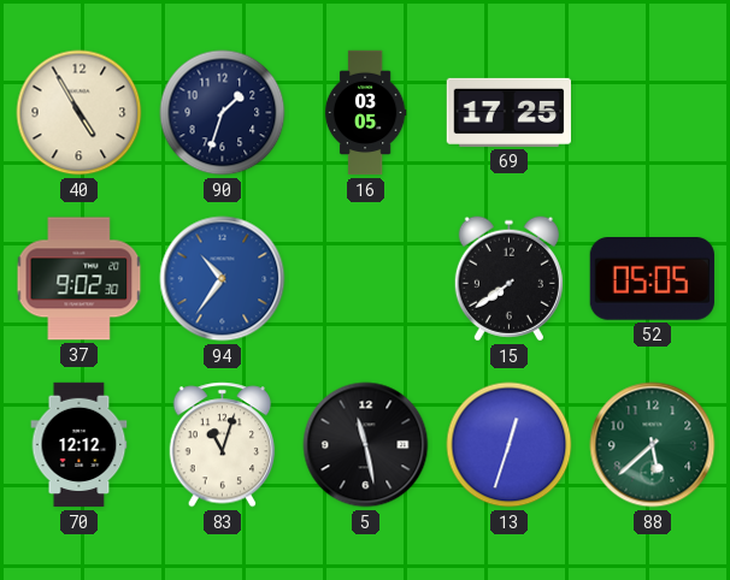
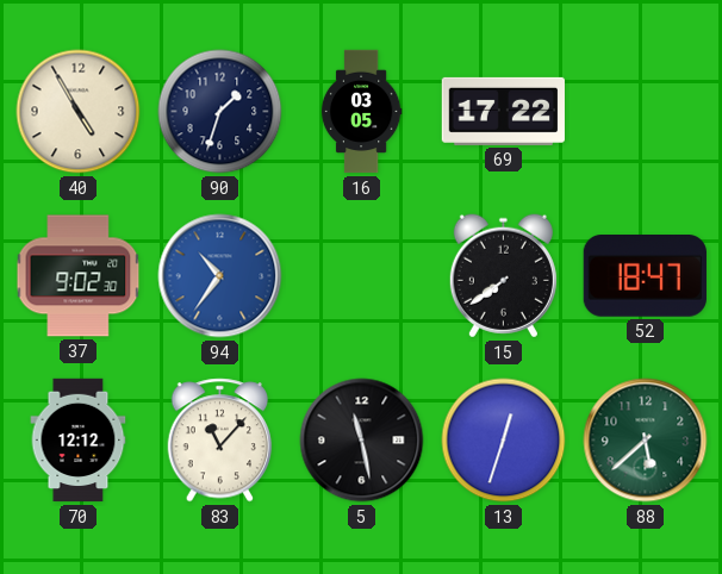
69: 17:25 -> 17:22 (503, 111)
52: 05:05 -> 18:47 (645, 276)
83: 11:03 -> 11:07 (220, 441)
